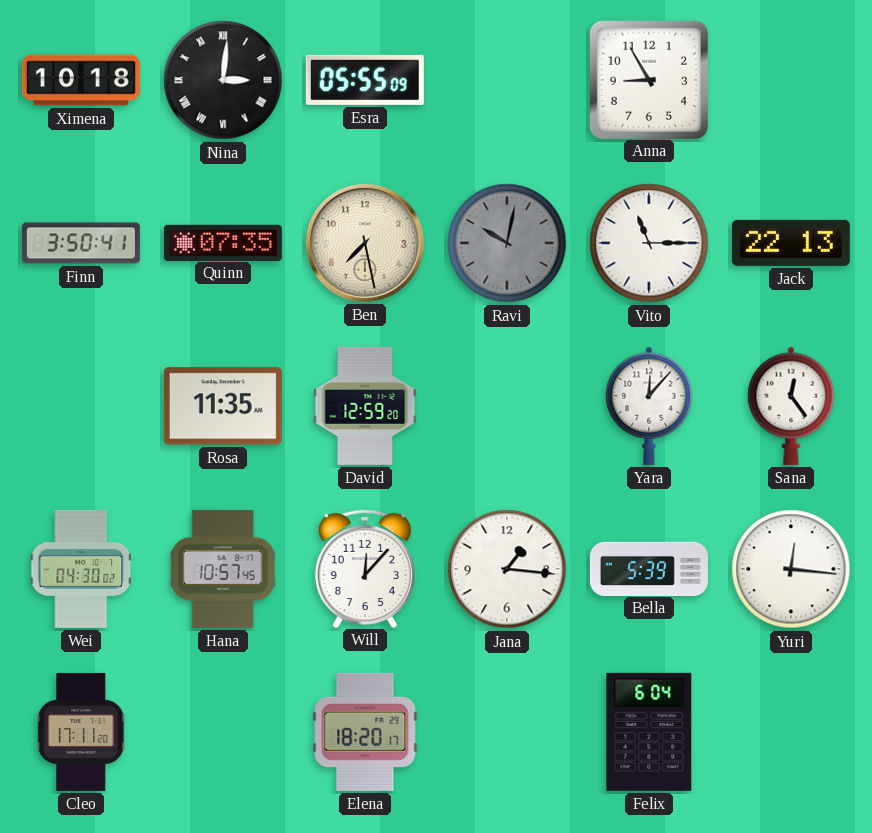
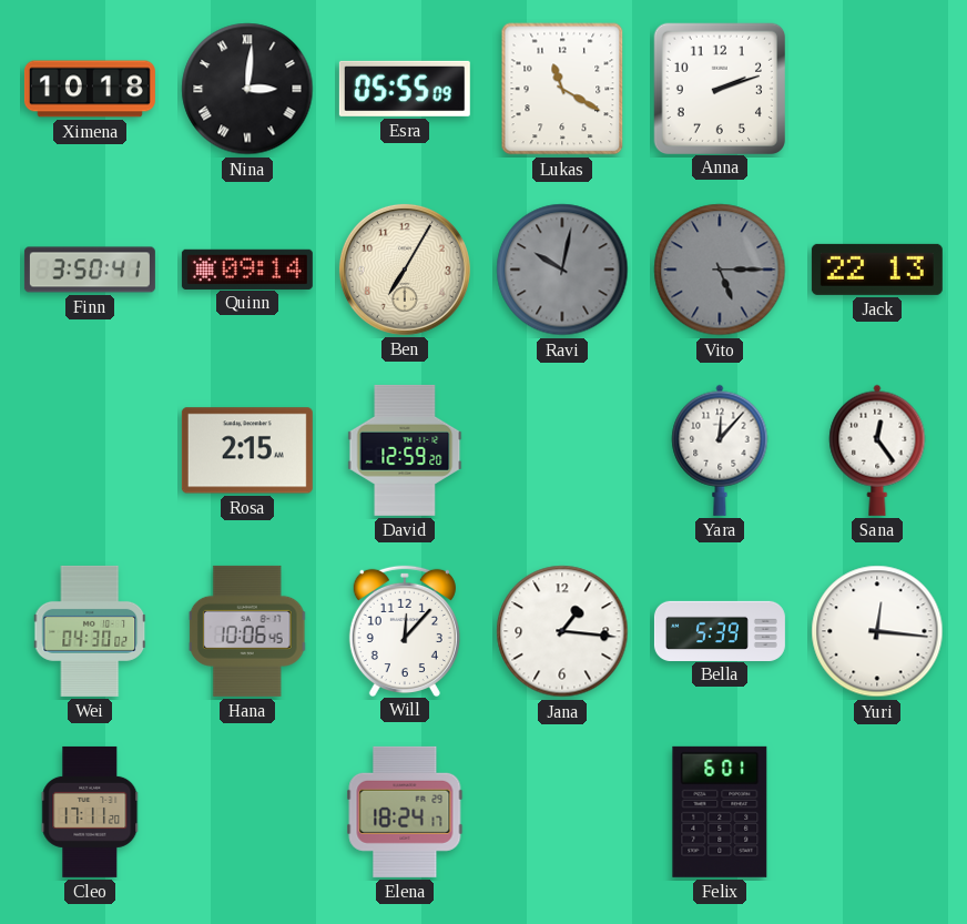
Lukas: none -> 11:20 (562, 89)
Anna: 8:55 -> 2:12 (719, 88)
Quinn: 07:35 -> 09:14 (247, 268)
Ben: 7:28 -> 7:05 (405, 270)
Vito: 11:15 -> 5:15 (720, 270)
Vito dial: white -> grey (720, 270)
Rosa: 11:35 -> 2:15 (247, 450)
Hana: 10:57 -> 10:06 (247, 631)
Elena: 18:20 -> 18:24 (405, 812)
Felix: 6:04 -> 6:01 (720, 812)
